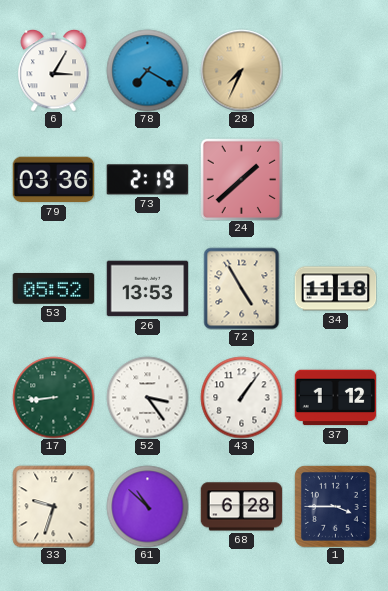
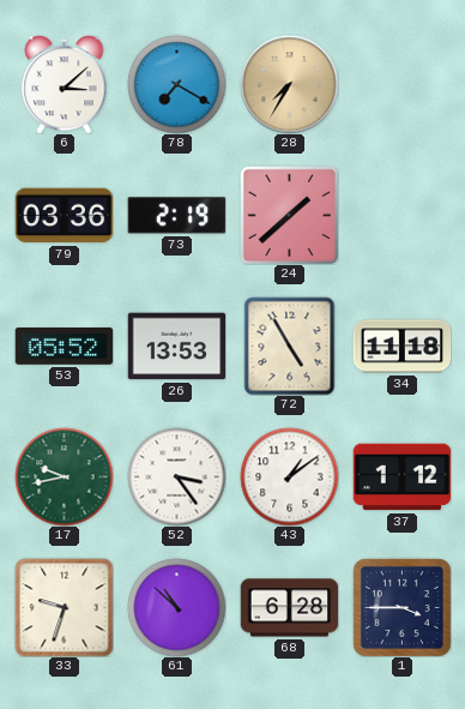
6: 3:05 -> 3:08 (65, 85)
28: 7:34 -> 7:35 (289, 84)
17: 8:44 -> 9:43 (64, 476)
43: 1:06 -> 1:09 (289, 476)
